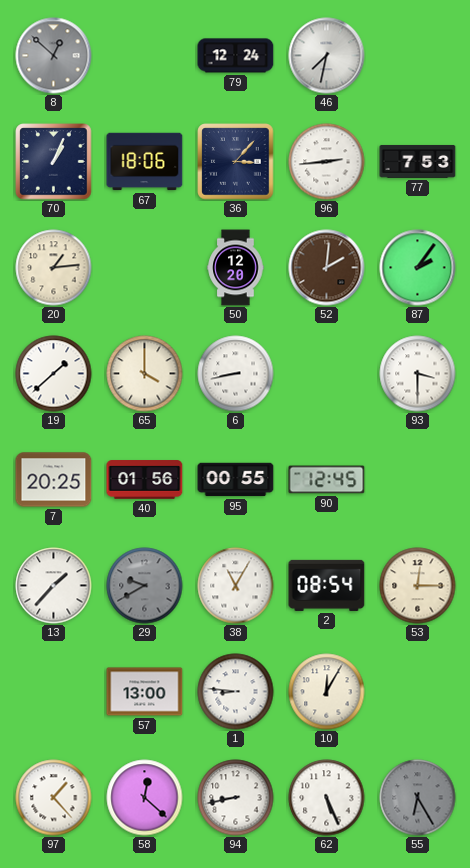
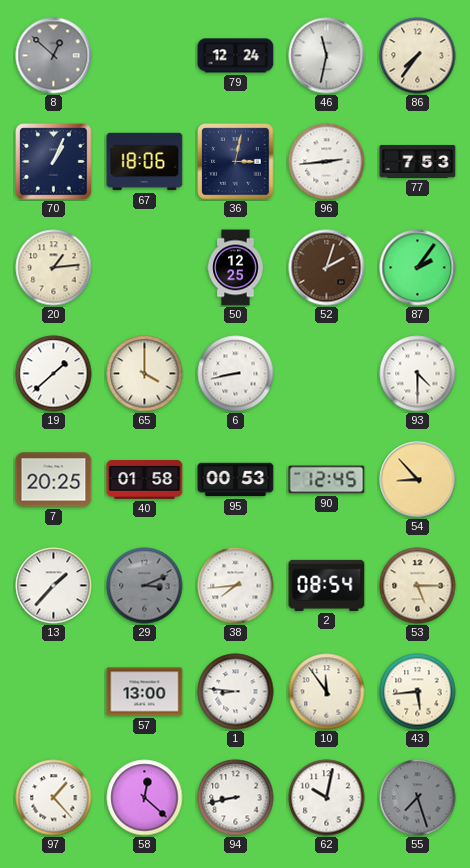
46: 7:32 -> 11:32 (327, 56)
86: none -> 7:36 (418, 56)
36: 3:07 -> 3:02 (236, 162)
50: 12:20 -> 12:25 (236, 268)
52: 2:01 -> 2:03 (327, 268)
93: 3:30 -> 4:30 (418, 374)
40: 01:56 -> 01:58 (145, 480)
95: 00:55 -> 00:53 (236, 480)
54: none -> 8:53 (418, 480)
29: 9:40 -> 3:11 (145, 586)
38: 11:05 -> 7:44 (236, 586)
53: 12:15 -> 5:15 (418, 586)
10: 12:05 -> 11:54 (327, 692)
43: none -> 5:44 (418, 692)
62: 5:26 -> 10:02 (327, 798)
55: 6:25 -> 7:27 (418, 798)
